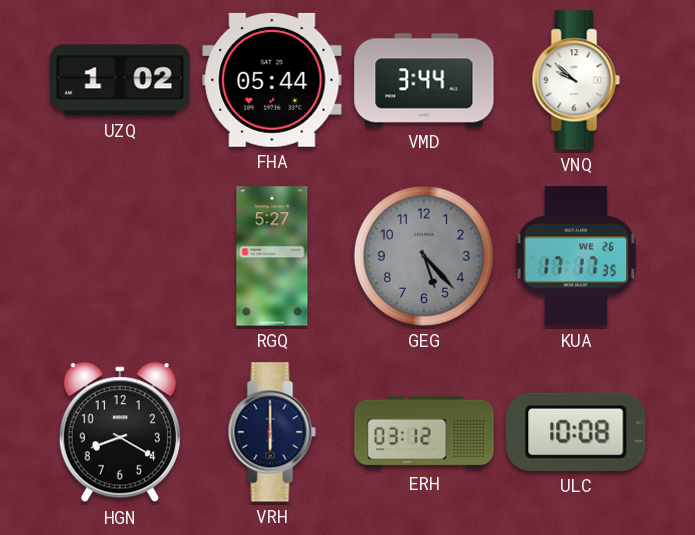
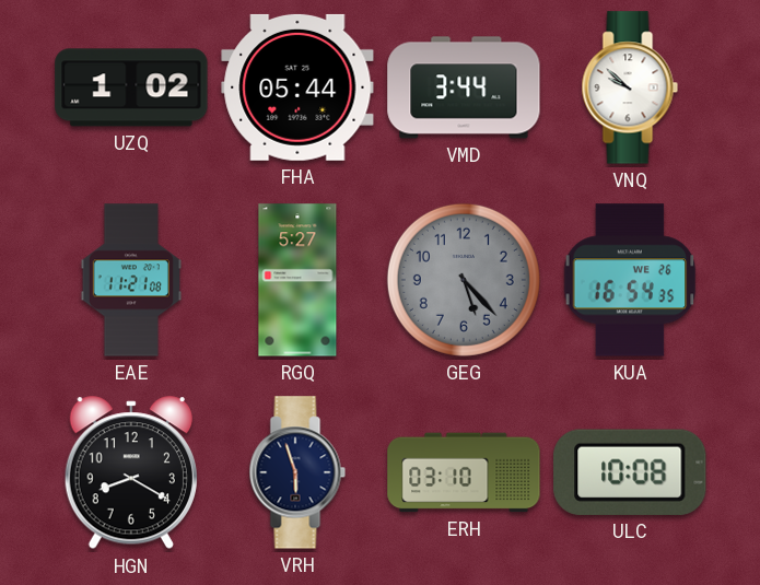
EAE: none -> 11:21 (130, 280)
KUA: 17:17 -> 16:54 (630, 280)
VRH: 6:00 -> 5:57 (297, 472)
ERH: 03:12 -> 03:10 (464, 472)
